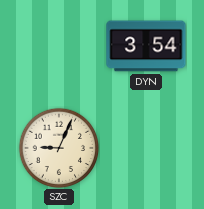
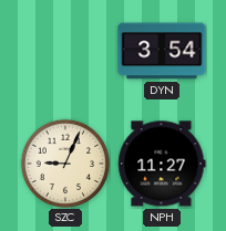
NPH: none -> 11:27 (162, 164)
